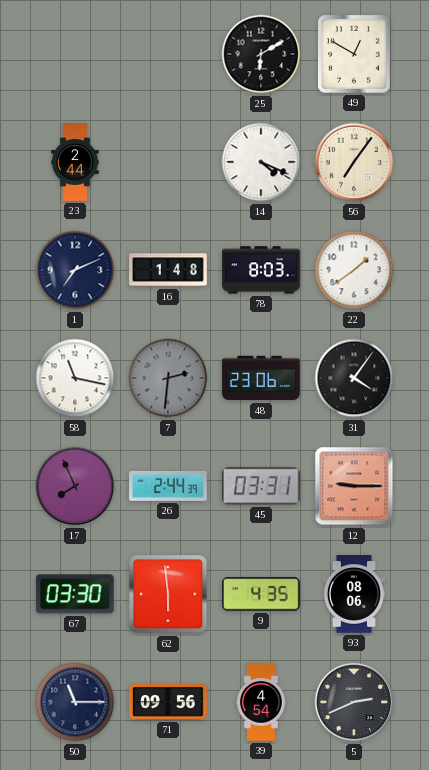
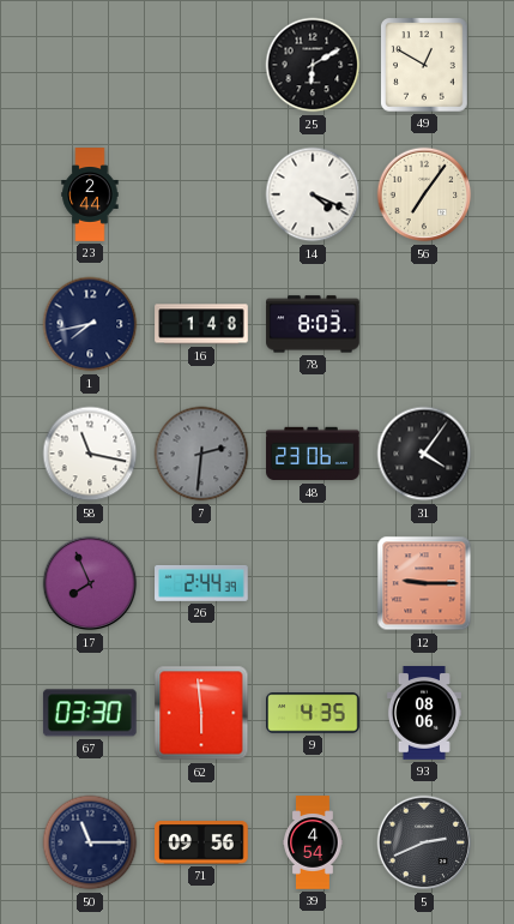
1: 7:11 -> 7:43 (90, 324)
22: 1:39 -> none (354, 270)
45: 03:31 -> none (262, 486)
